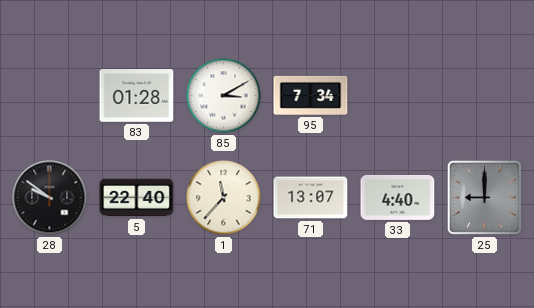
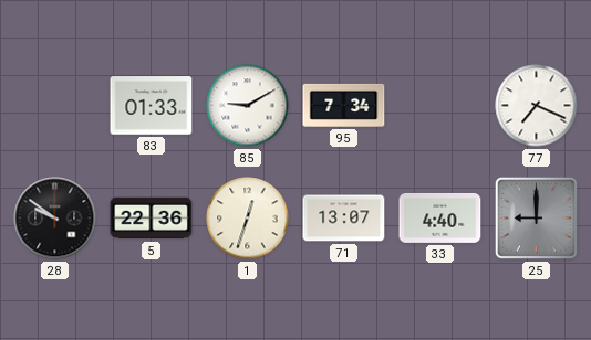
83: 01:28 -> 01:33 (152, 106)
85: 3:10 -> 9:10 (248, 106)
77: none -> 7:19 (537, 106)
5: 22:40 -> 22:36 (152, 219)
1: 11:37 -> 12:33 (248, 219)
